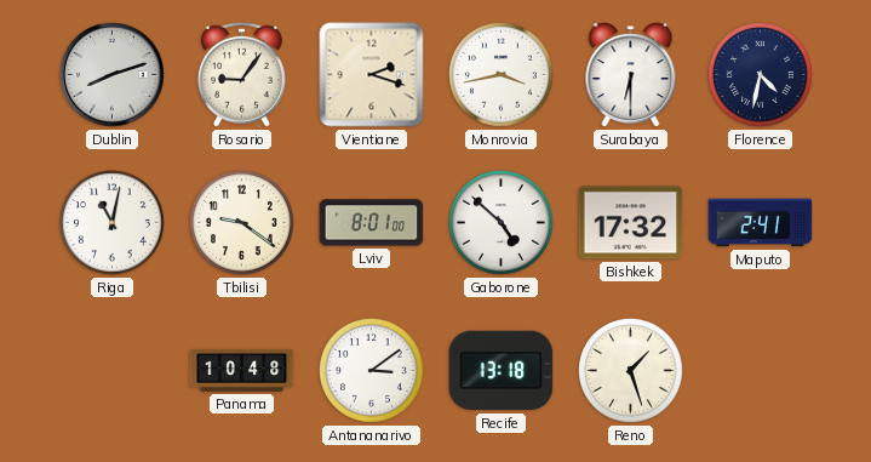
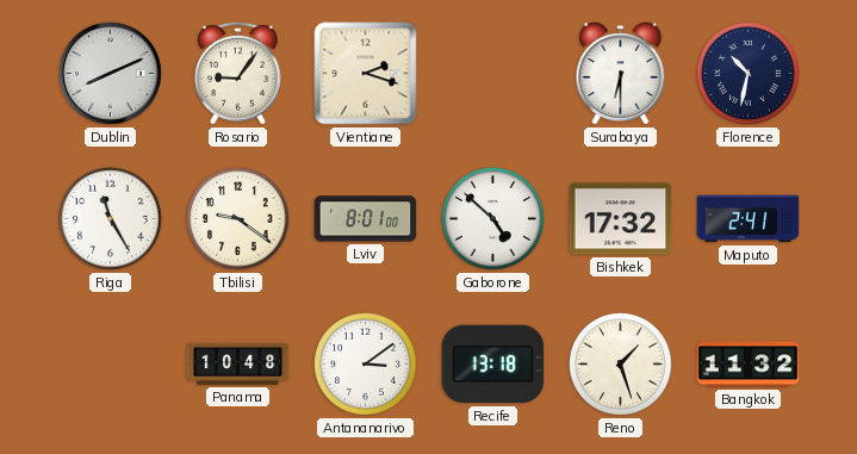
Dublin: 8:12 -> 8:11 (111, 74)
Monrovia: 3:43 -> none (502, 75)
Florence: 4:32 -> 10:32 (749, 74)
Riga: 11:02 -> 11:25 (111, 219)
Bangkok: none -> 11:32 (749, 365)
